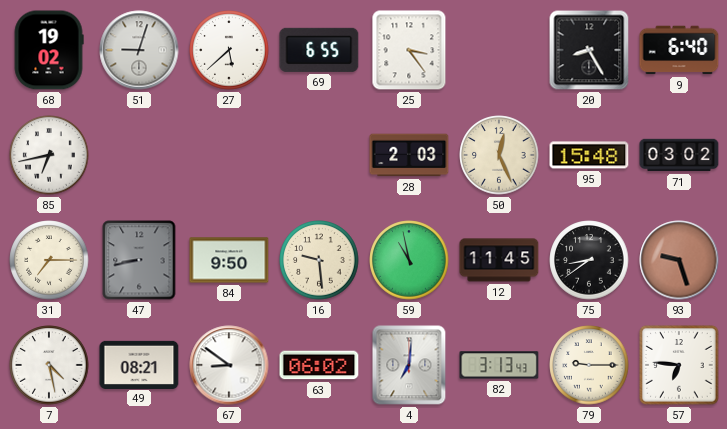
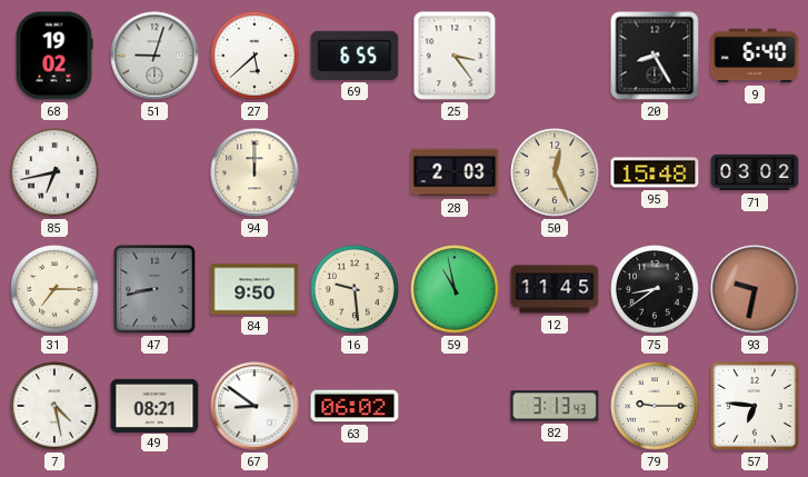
94: none -> 12:00 (255, 172)
93: 9:27 -> 9:32 (755, 289)
4: 7:01 -> none (409, 365)
